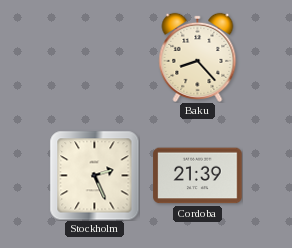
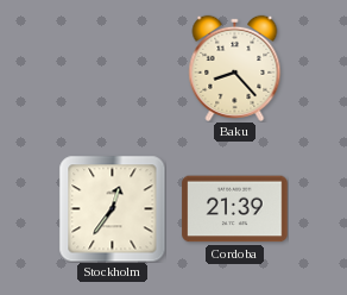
Stockholm: 2:26 -> 12:36 (112, 208)
